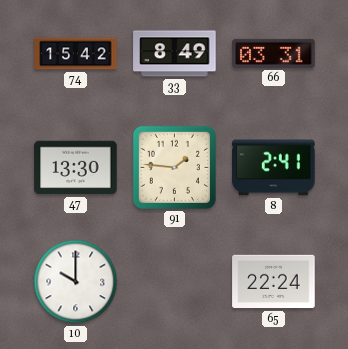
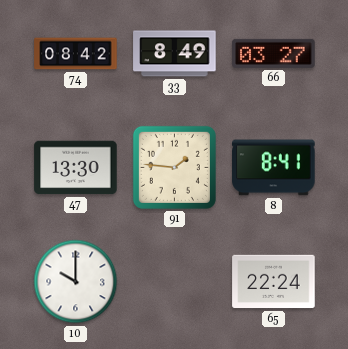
74: 15:42 -> 08:42 (76, 54)
66: 03:31 -> 03:27 (274, 53)
8: 2:41 -> 8:41 (274, 168)
